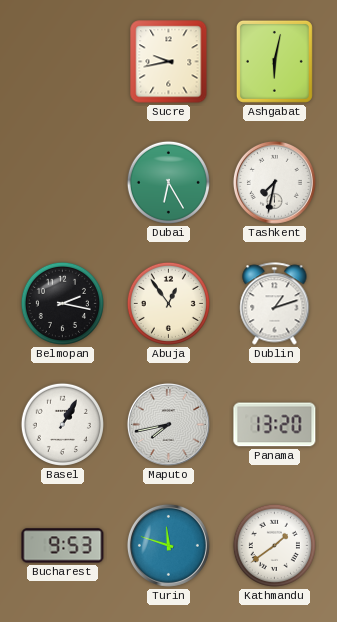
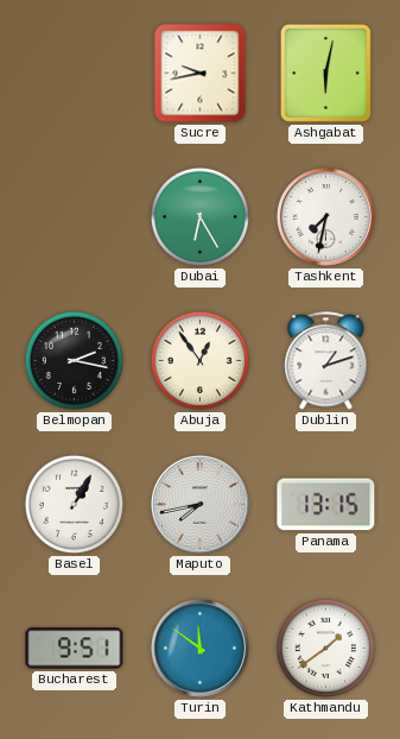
Panama: 13:20 -> 13:15 (326, 505)
Bucharest: 9:53 -> 9:51 (75, 649)
Turin: 11:48 -> 11:51 (199, 648)
